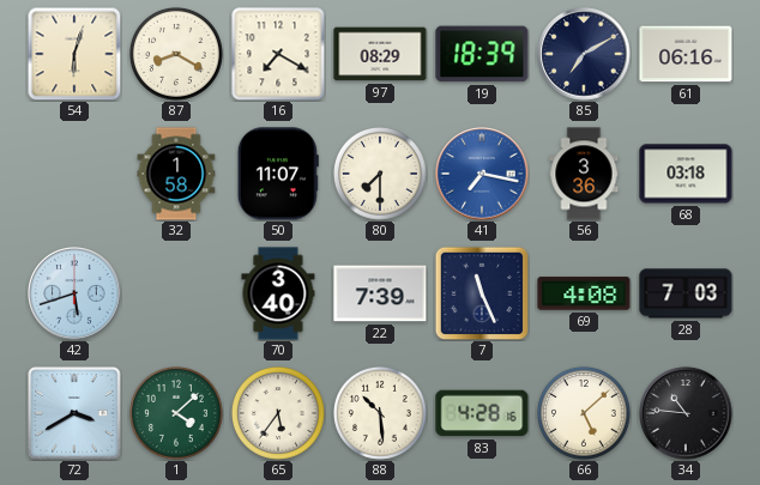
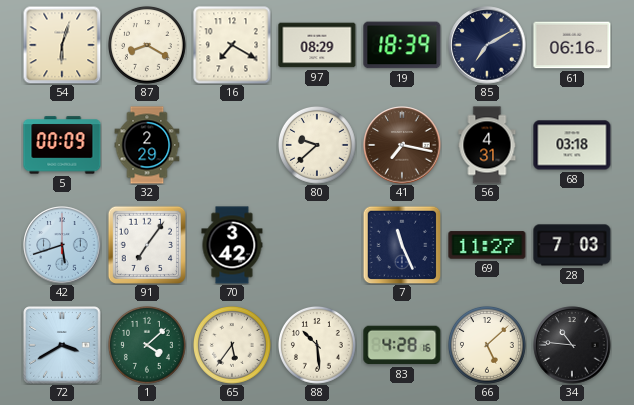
5: none -> 00:09 (62, 145)
32: 1:58 -> 2:29 (147, 145)
50: 11:07 -> none (278, 174)
80: 7:30 -> 9:38 (318, 146)
41 dial: blue -> brown (402, 145)
56: 3:36 -> 4:31 (487, 145)
91: none -> 7:06 (146, 244)
70: 3:40 -> 3:42 (232, 245)
22: 7:39 -> none (380, 293)
69: 4:08 -> 11:27 (487, 245)
